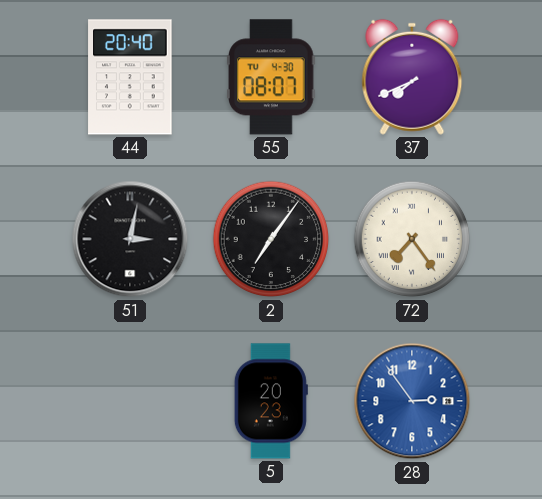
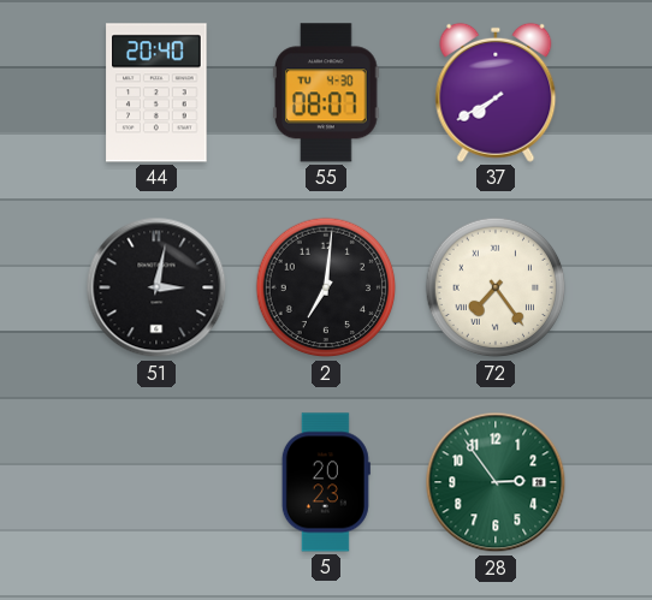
37: 7:41 -> 7:40 (496, 93)
2: 7:06 -> 7:01 (326, 287)
28 dial: blue -> green (496, 482)
